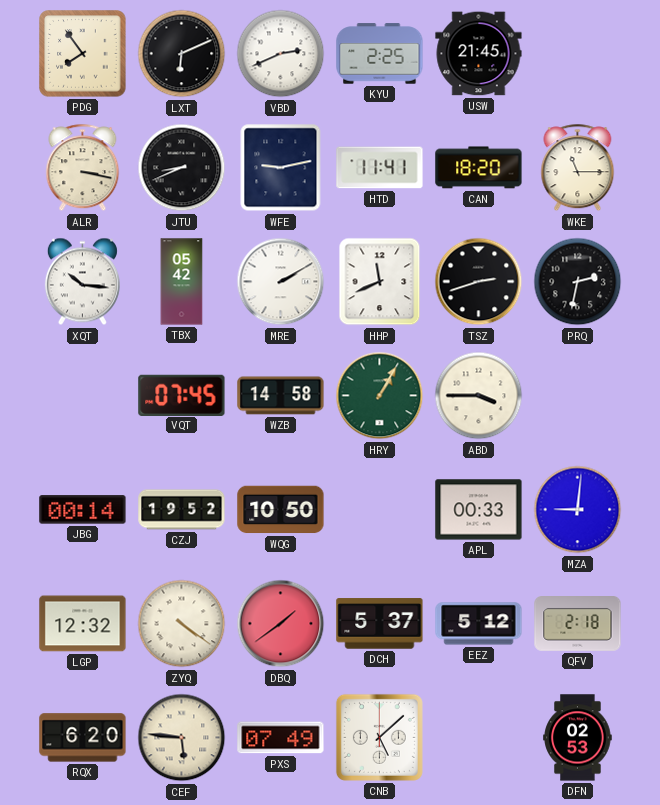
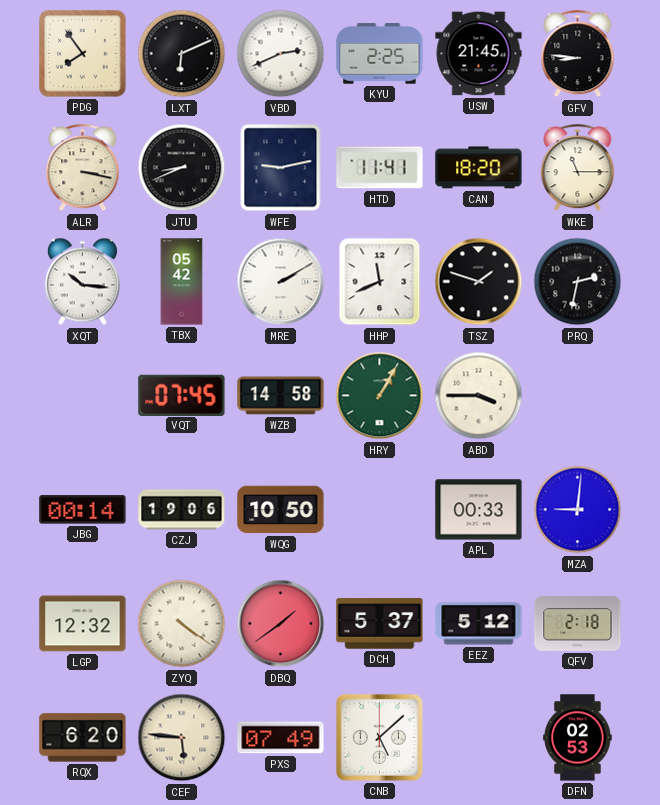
GFV: none -> 8:46 (578, 54)
TSZ: 2:42 -> 1:48 (479, 282)
CZJ: 19:52 -> 19:06 (182, 510)
